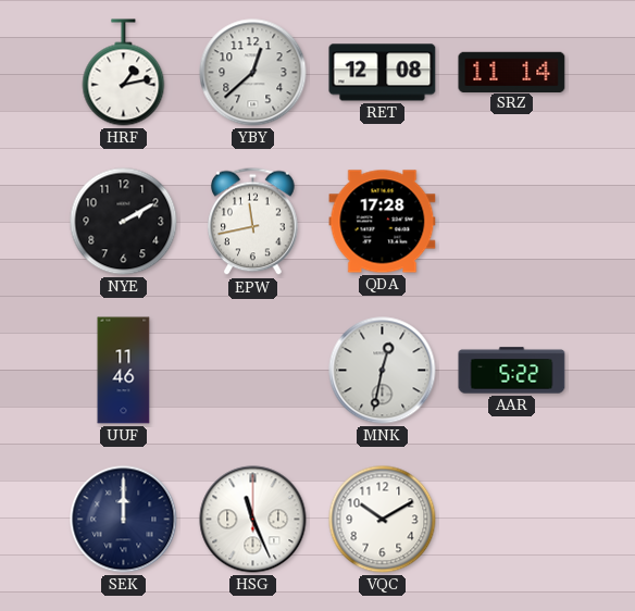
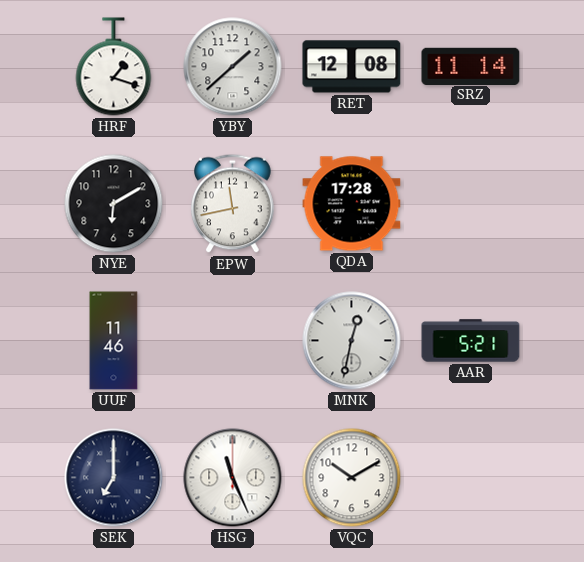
HRF: 1:13 -> 1:18 (114, 67)
YBY: 12:38 -> 1:38 (233, 67)
NYE: 2:10 -> 6:10 (114, 204)
AAR: 5:22 -> 5:21 (471, 341)
SEK: 12:00 -> 7:00 (114, 478)
